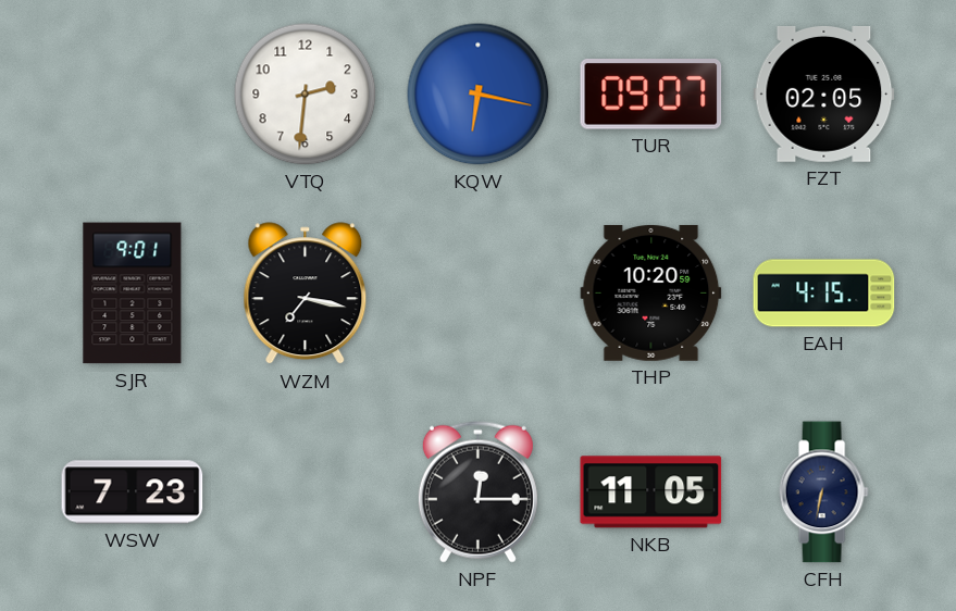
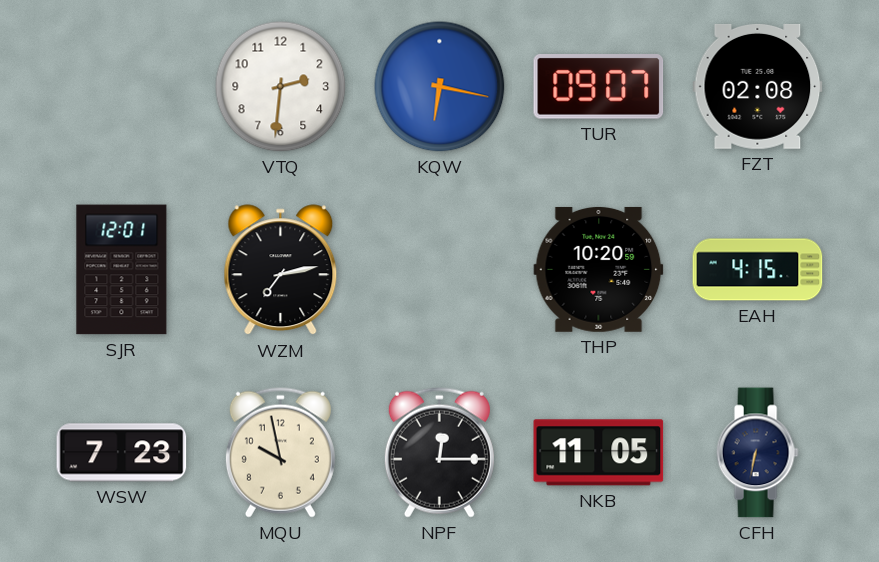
FZT: 02:05 -> 02:08 (758, 86)
SJR: 9:01 -> 12:01 (122, 270)
WZM: 7:17 -> 7:13 (281, 270)
MQU: none -> 9:58 (280, 452)
